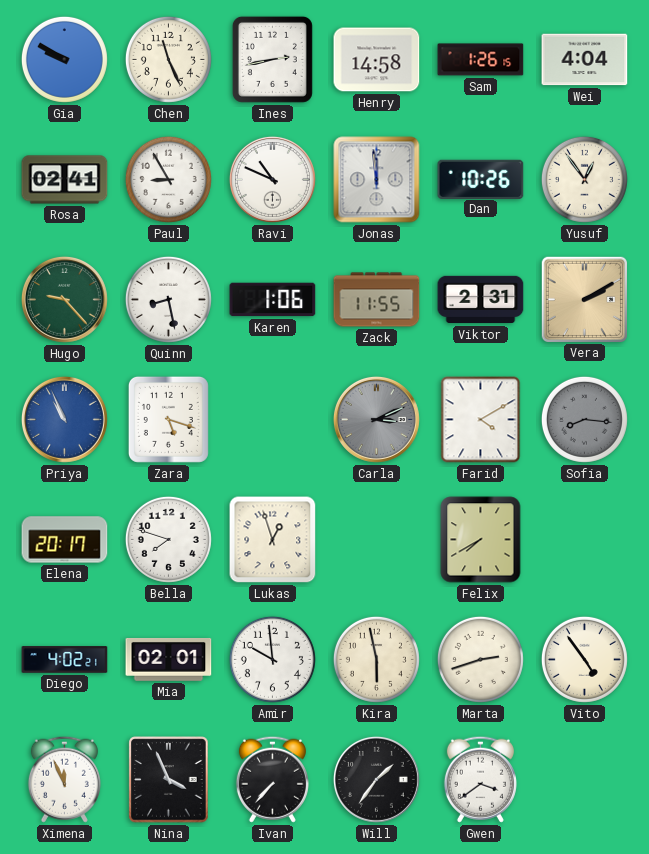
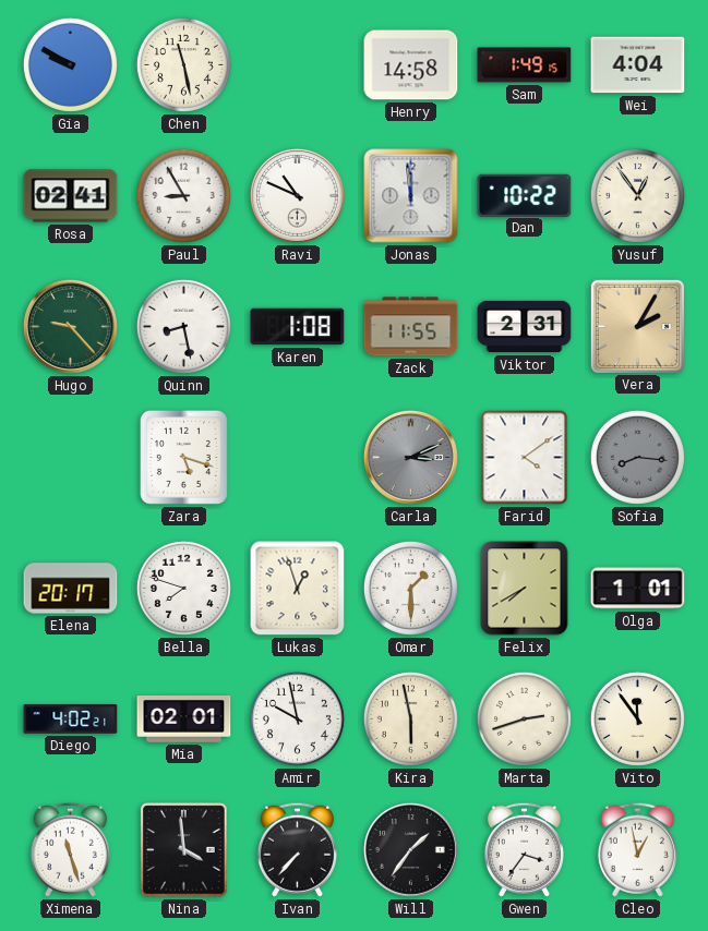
Chen: 11:26 -> 11:28 (183, 64)
Ines: 2:43 -> none (272, 59)
Sam: 1:26 -> 1:49 (525, 65)
Dan: 10:26 -> 10:22 (525, 195)
Karen: 1:06 -> 1:08 (298, 327)
Vera: 2:10 -> 2:05 (637, 326)
Priya: 10:56 -> none (64, 419)
Farid: 4:10 -> 4:09 (525, 458)
Omar: none -> 1:30 (410, 588)
Olga: none -> 1:01 (638, 589)
Amir: 9:59 -> 9:58 (297, 718)
Vito: 4:54 -> 11:54 (637, 718)
Ximena: 11:56 -> 11:27 (70, 849)
Nina: 3:56 -> 3:59 (184, 850)
Gwen: 3:39 -> 3:36 (524, 849)
Cleo: none -> 12:58 (637, 849)
